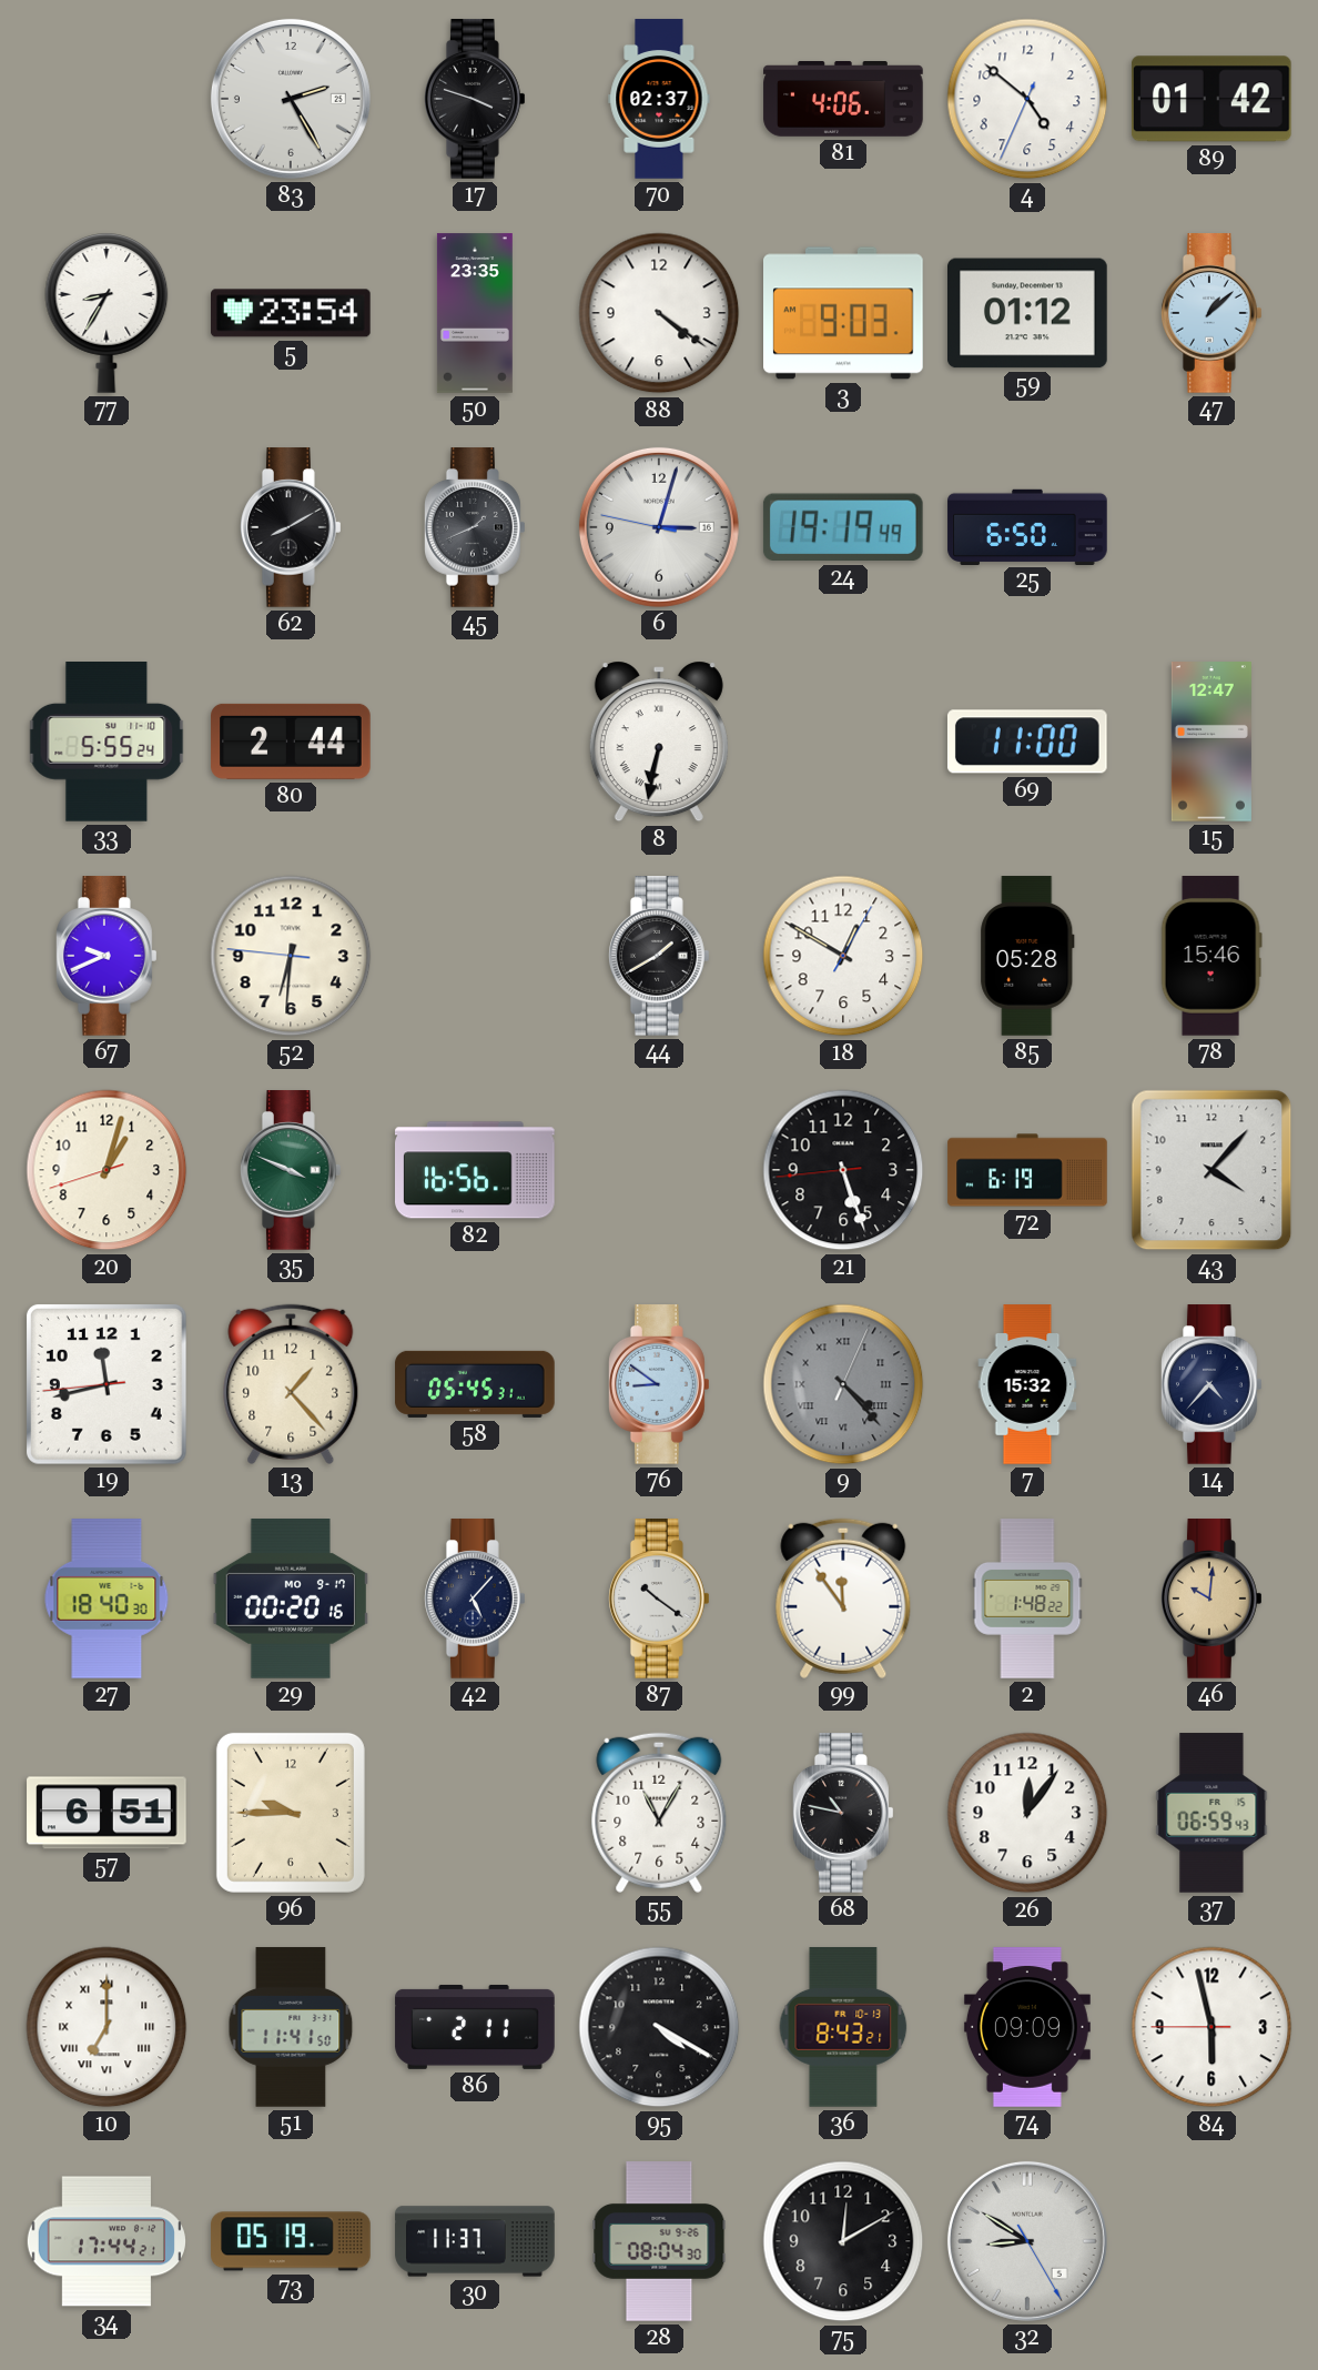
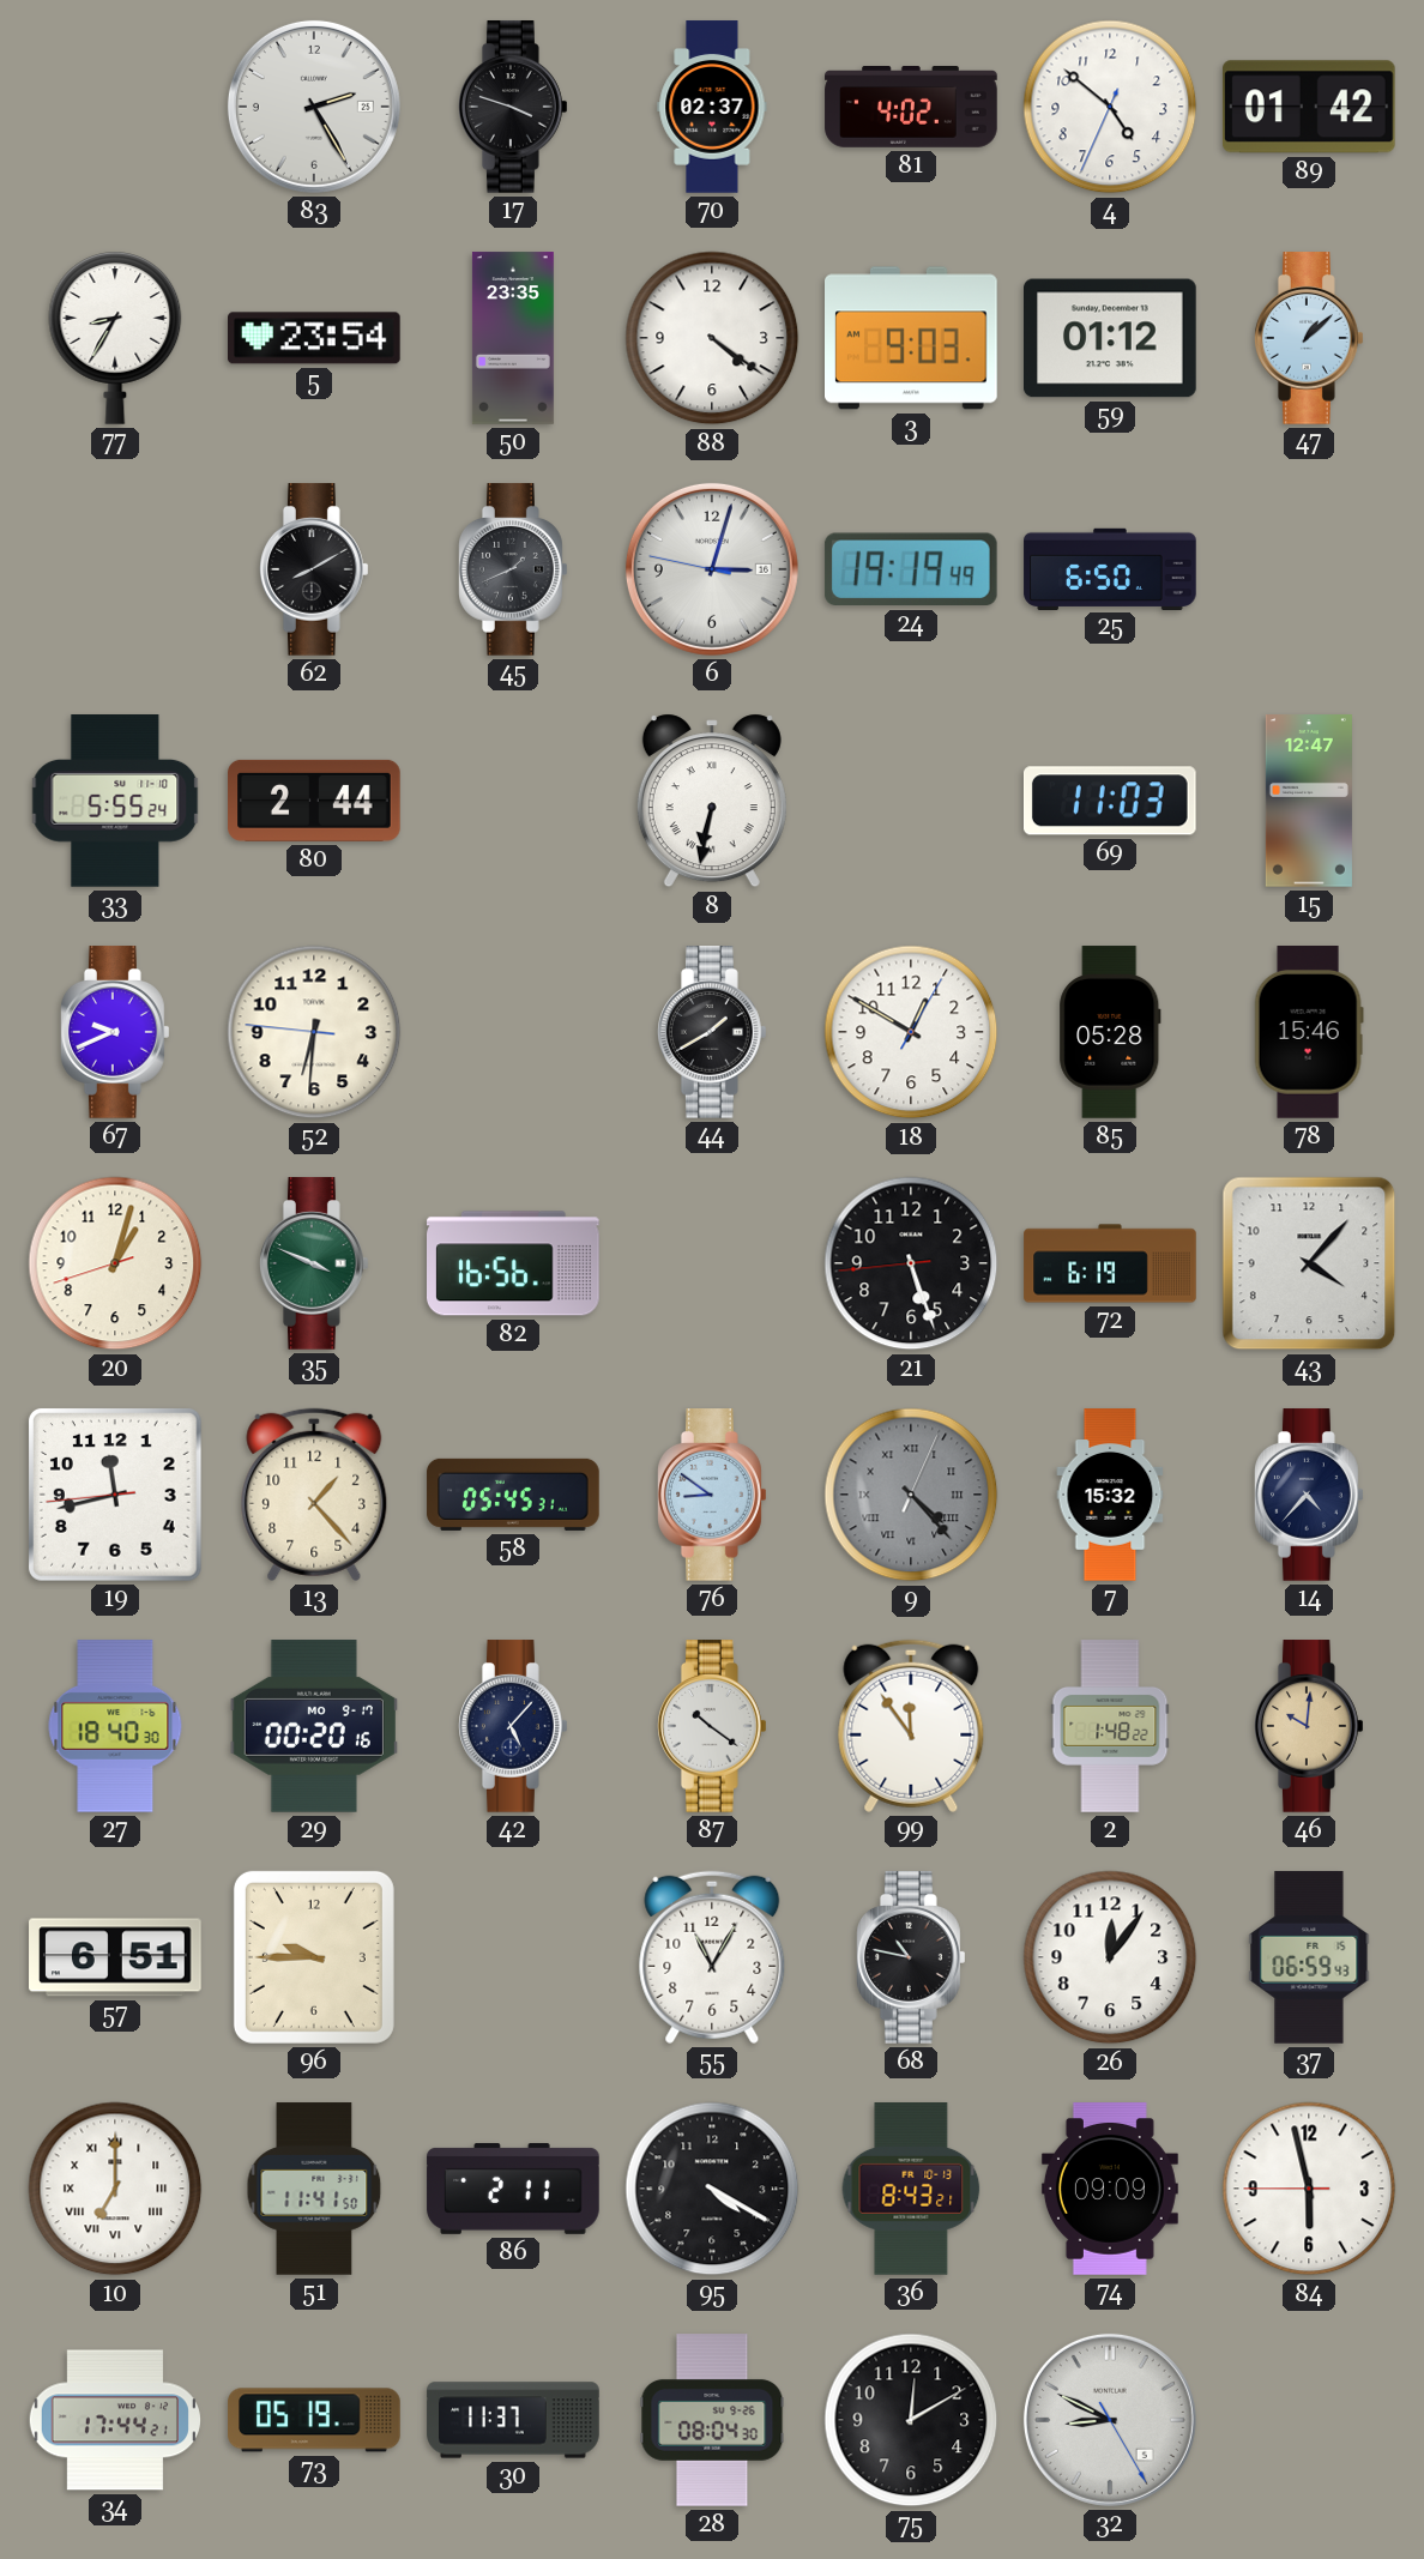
81: 4:06 -> 4:02 (911, 107)
69: 11:00 -> 11:03 (1110, 801)
32: 8:50 -> 8:49 (1110, 2420)
